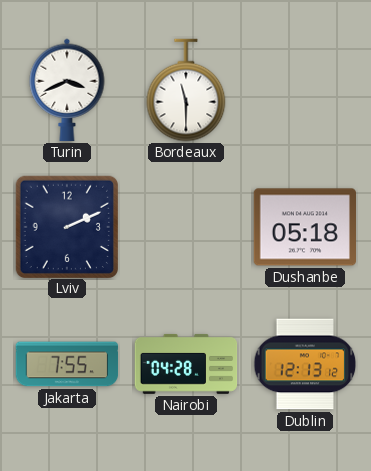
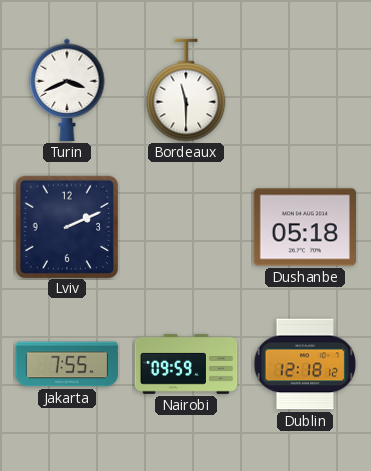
Nairobi: 04:28 -> 09:59 (186, 364)
Dublin: 12:13 -> 12:18 (305, 364)
